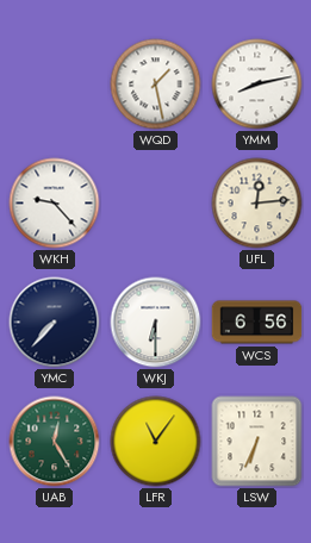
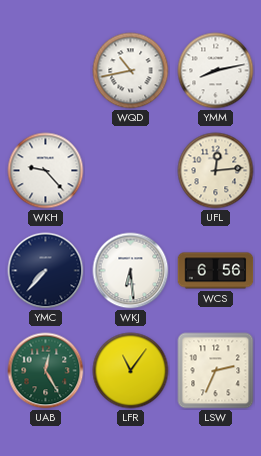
WQD: 1:28 -> 10:43 (131, 71)
WKJ: 6:30 -> 6:29 (131, 271)
LSW: 6:34 -> 2:34 (216, 371)
